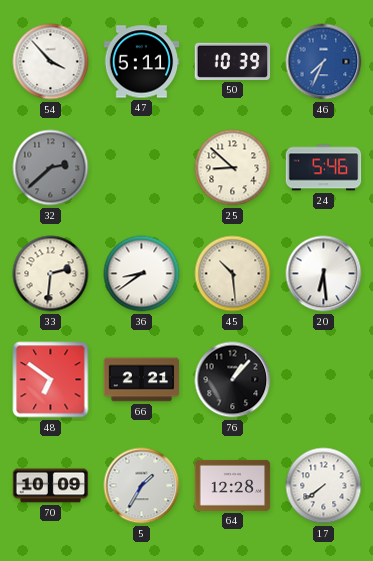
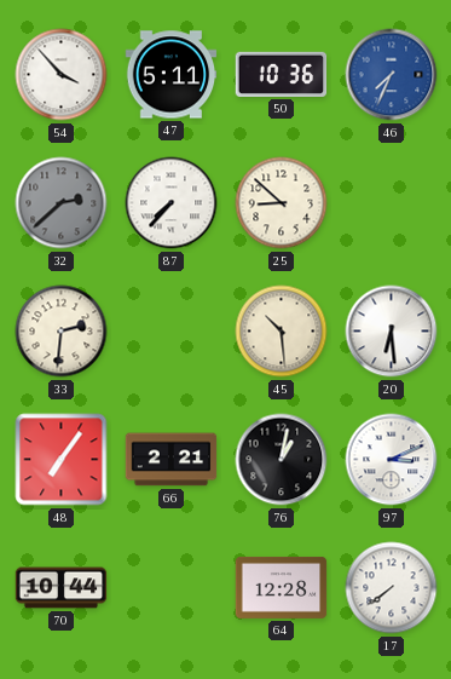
50: 10:39 -> 10:36 (282, 74)
87: none -> 7:37 (172, 203)
24: 5:46 -> none (324, 168)
36: 8:39 -> none (142, 274)
48: 6:51 -> 7:06 (62, 460)
76: 1:07 -> 1:02 (282, 460)
97: none -> 3:11 (392, 460)
70: 10:09 -> 10:44 (62, 588)
5: 1:35 -> none (142, 486)
